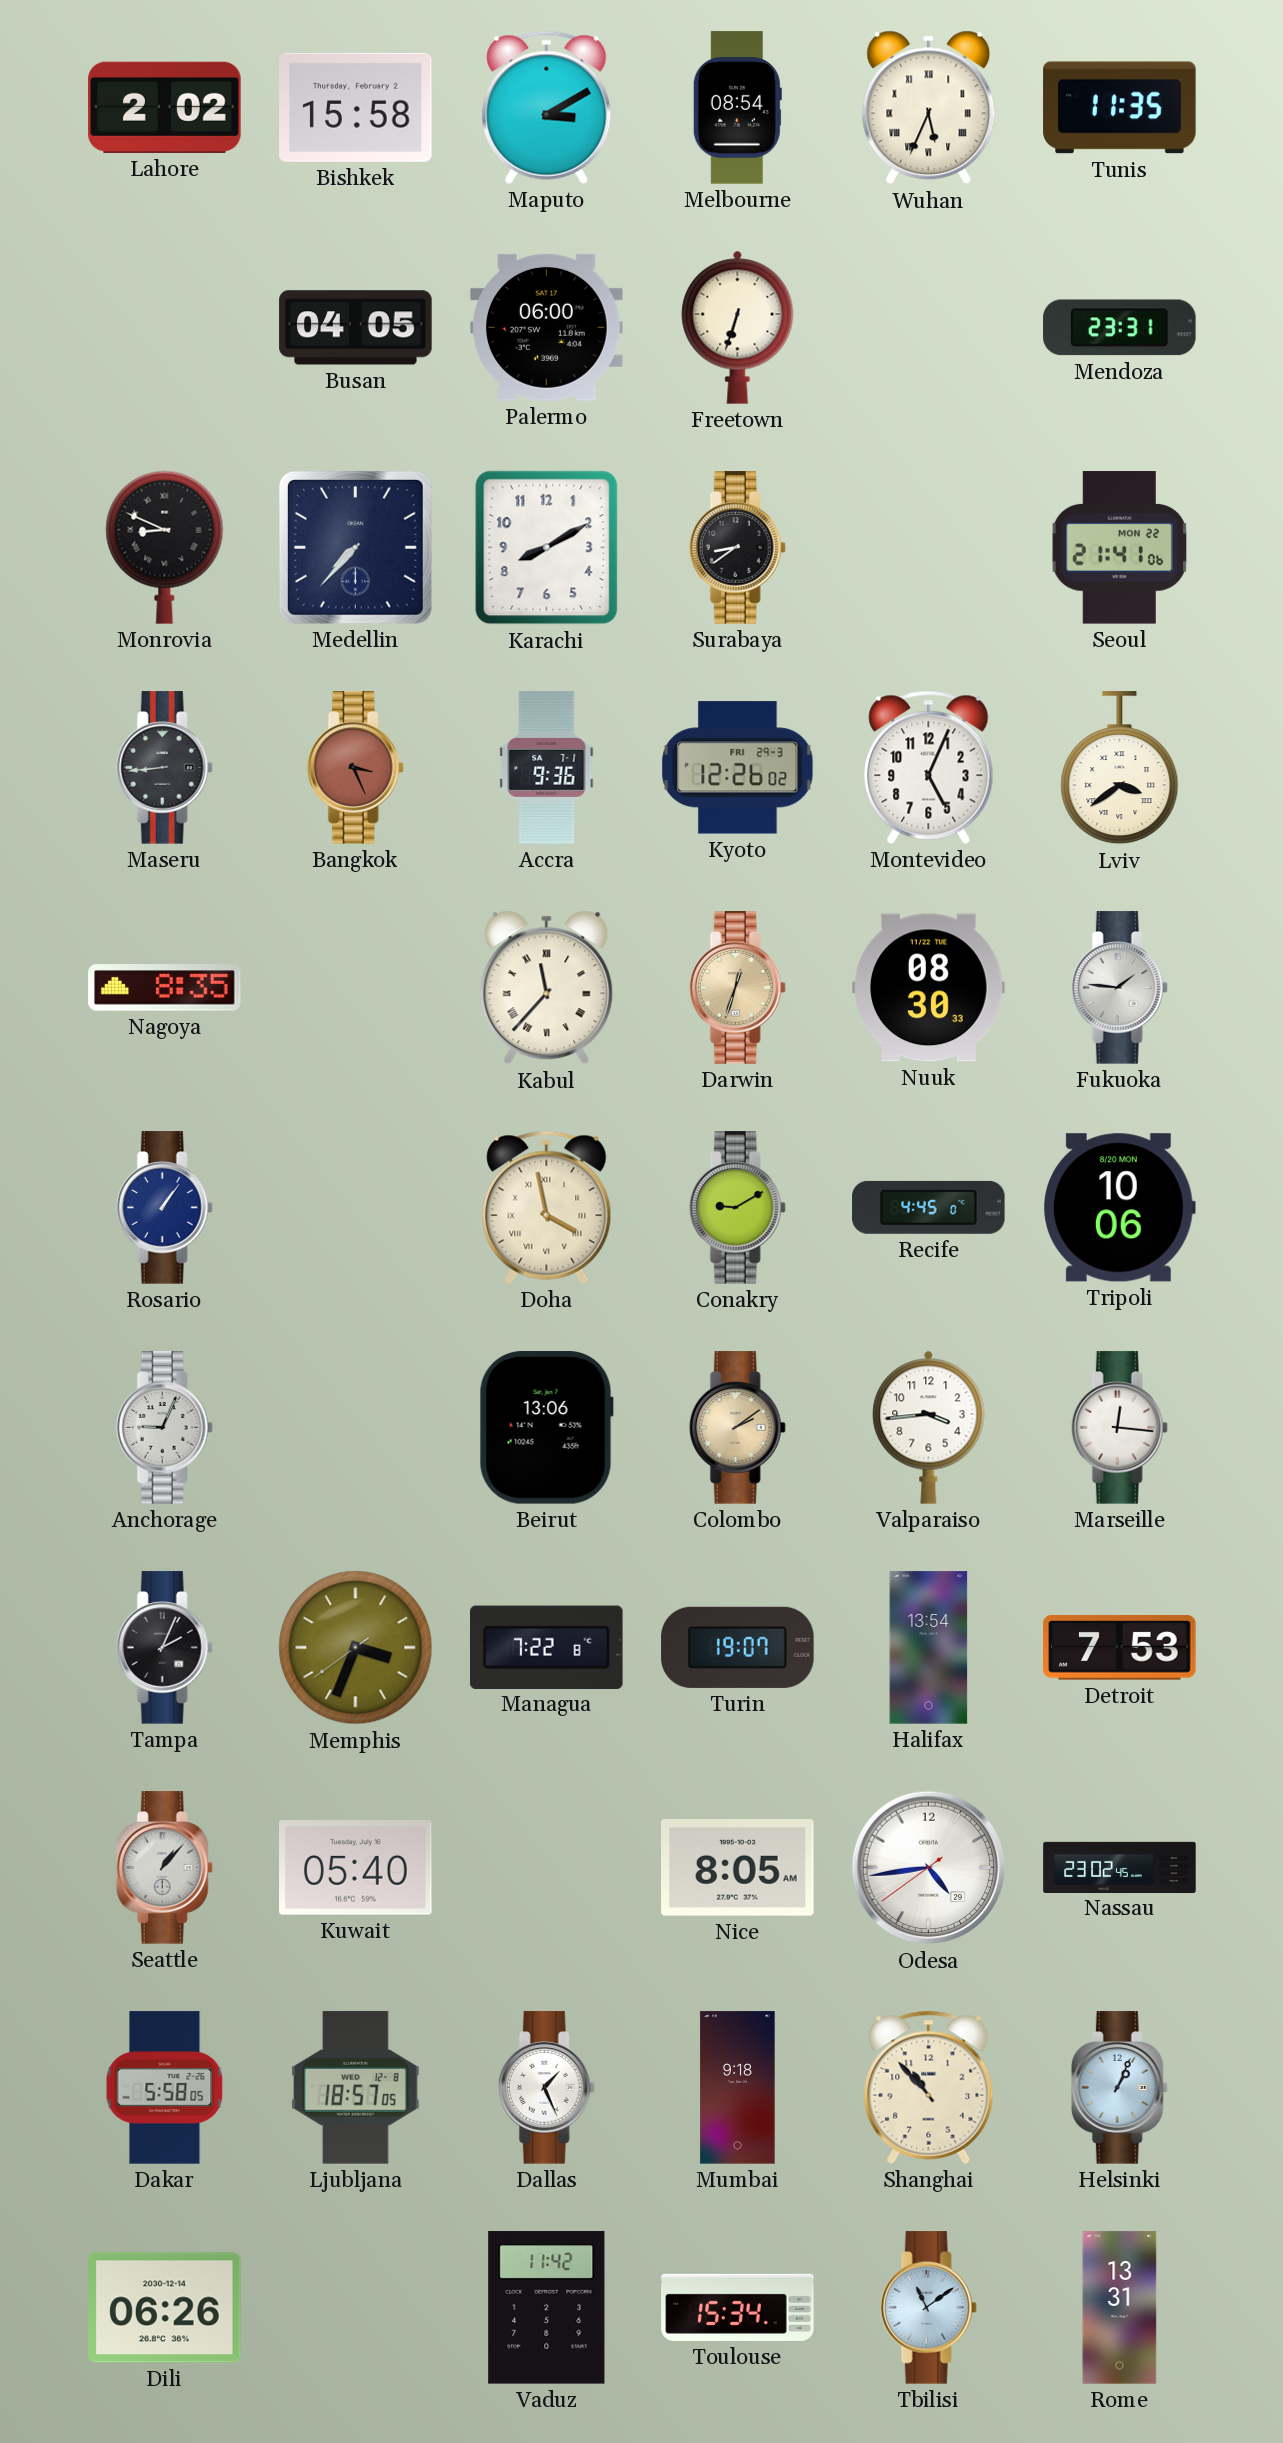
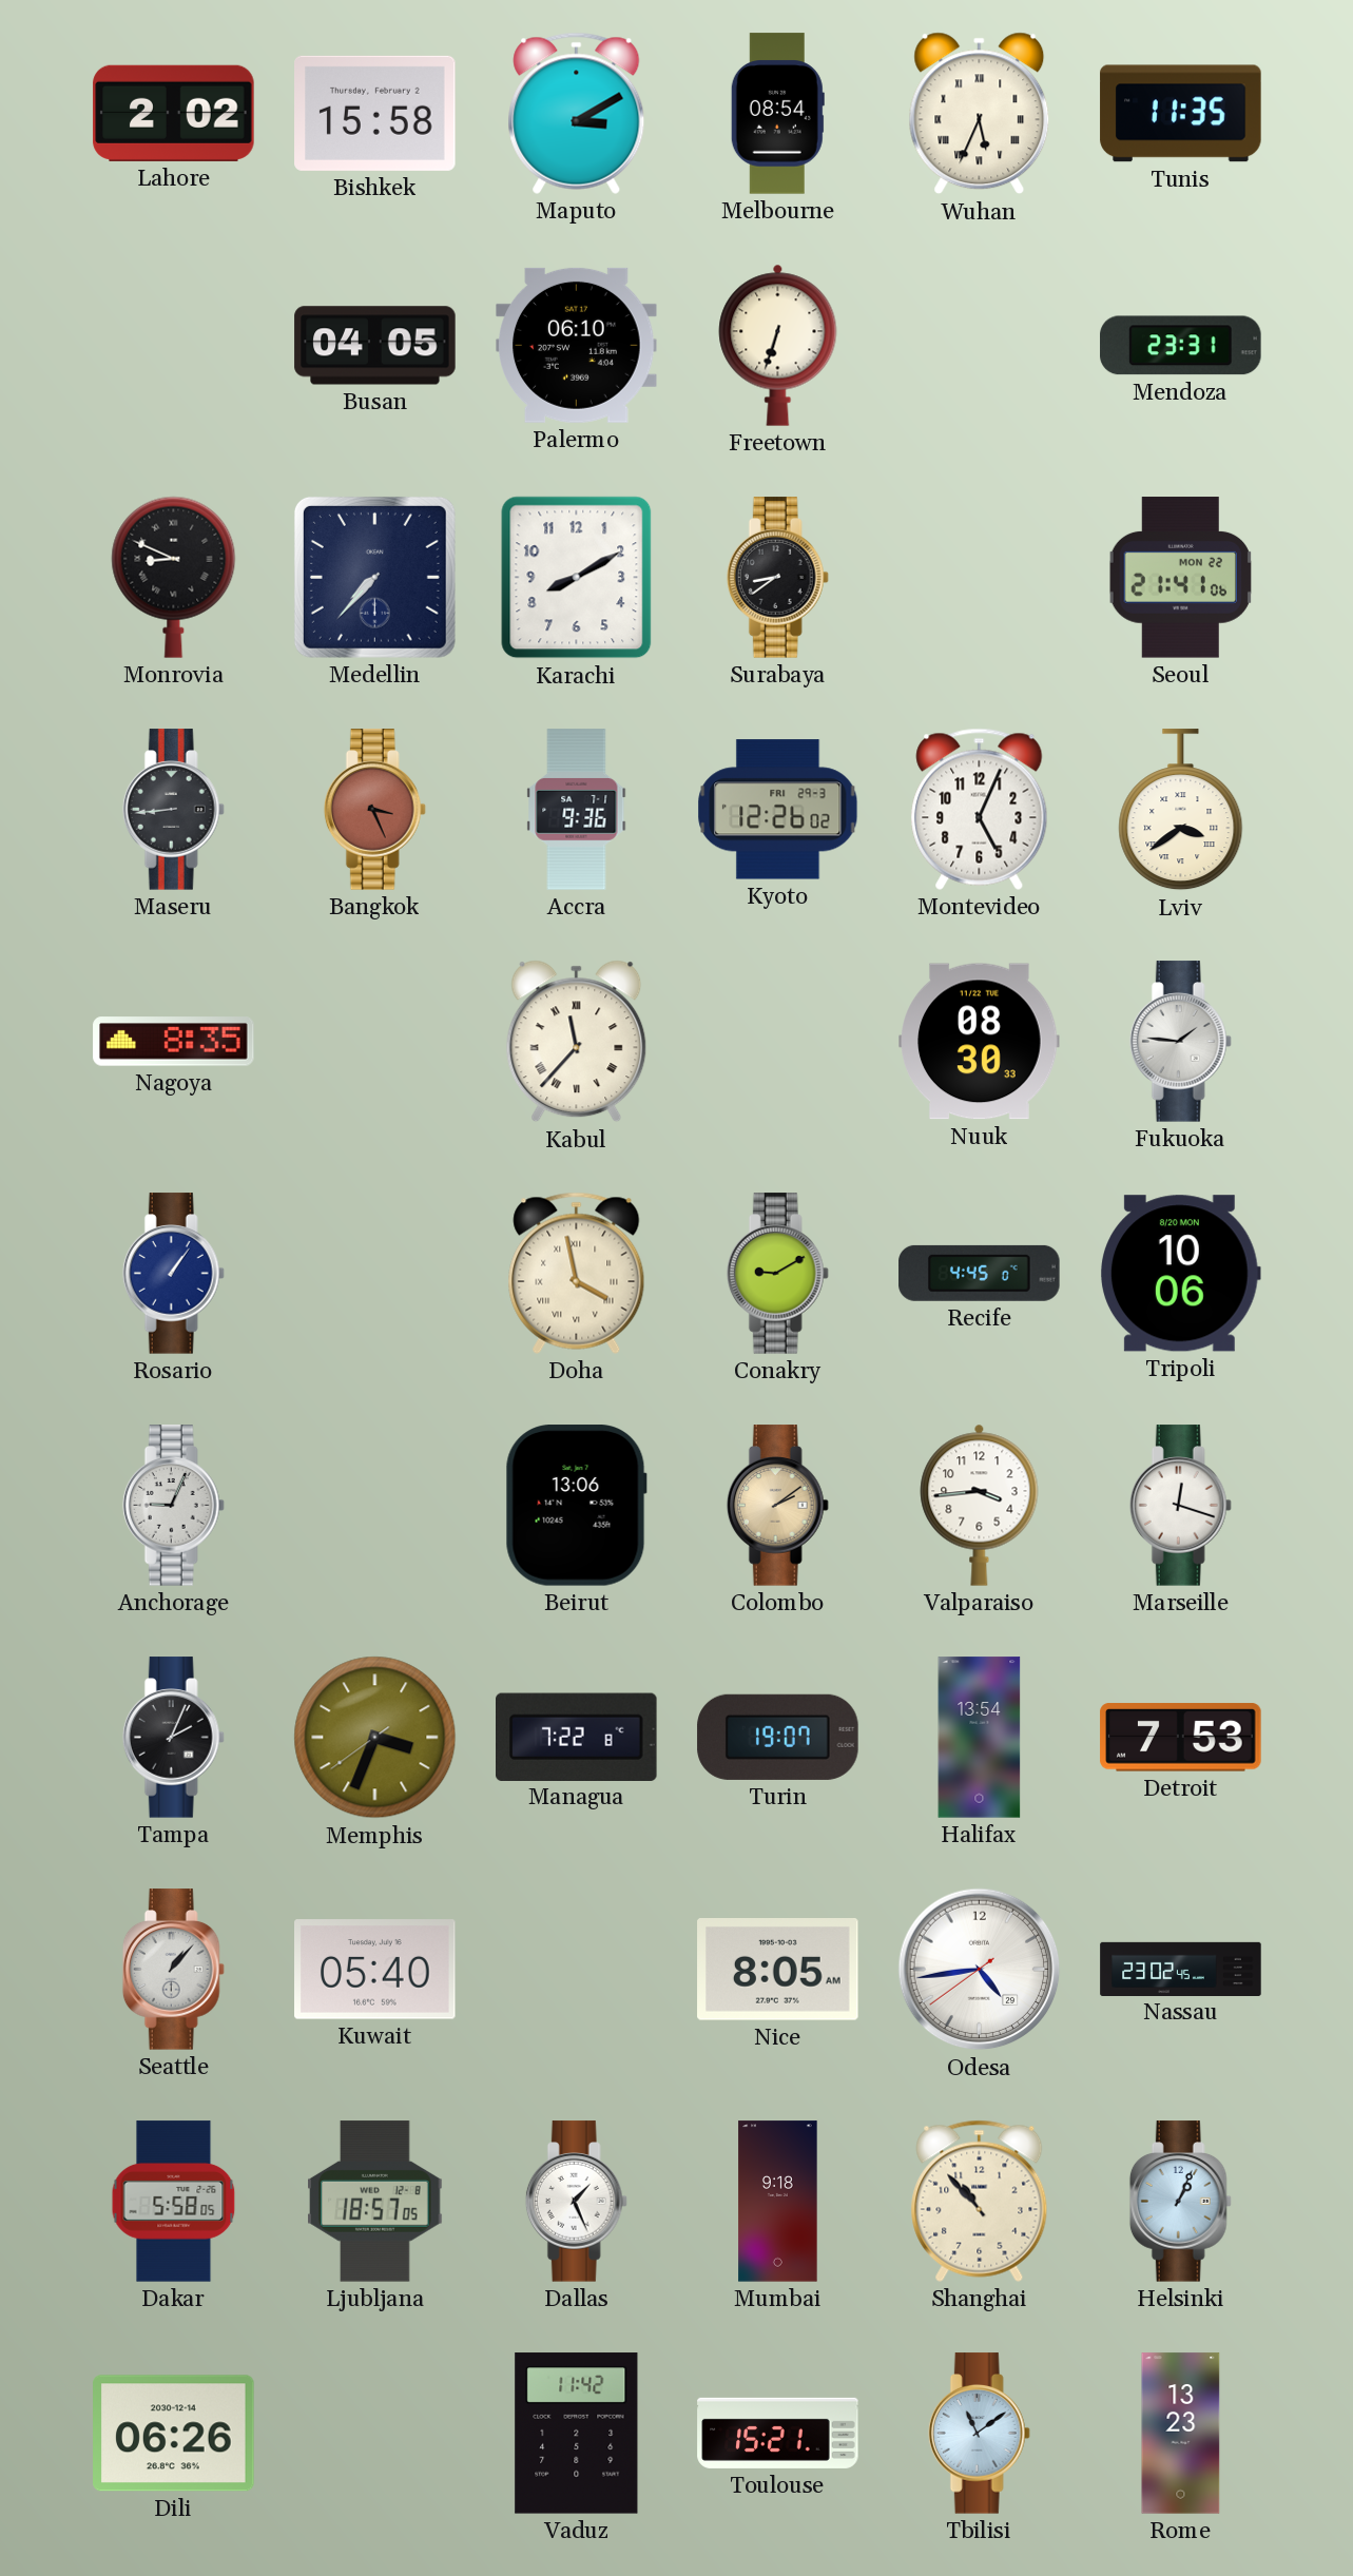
Palermo: 06:00 -> 06:10 (577, 345)
Darwin: 12:33 -> none (737, 988)
Marseille: 12:16 -> 12:18 (1180, 1506)
Toulouse: 15:34 -> 15:21 (778, 2433)
Rome: 13:31 -> 13:23 (1181, 2434)
